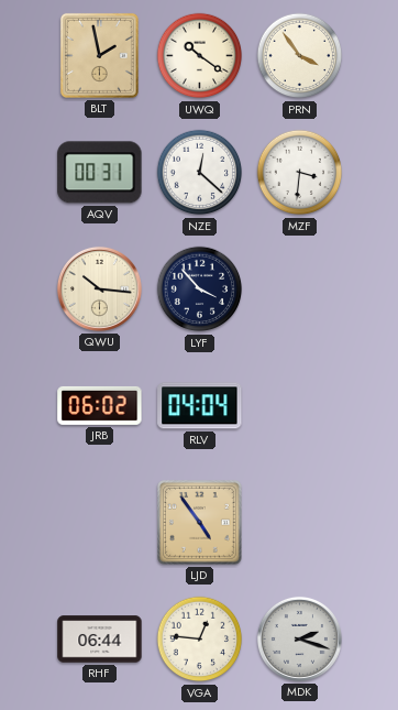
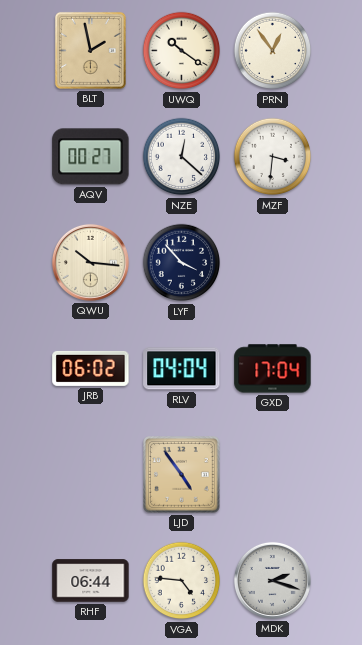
PRN: 3:54 -> 12:54 (273, 51)
AQV: 00:31 -> 00:27 (91, 157)
GXD: none -> 17:04 (273, 369)
VGA: 12:46 -> 4:46 (182, 581)
